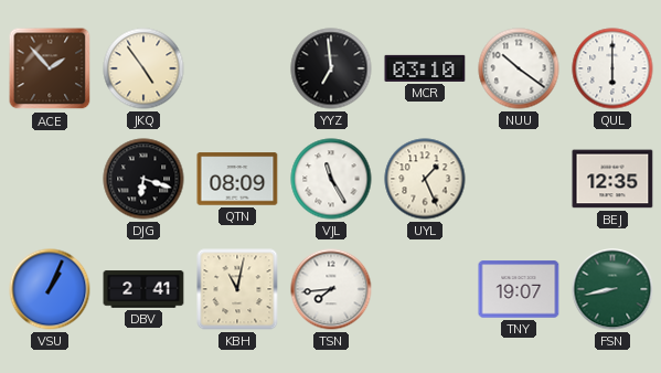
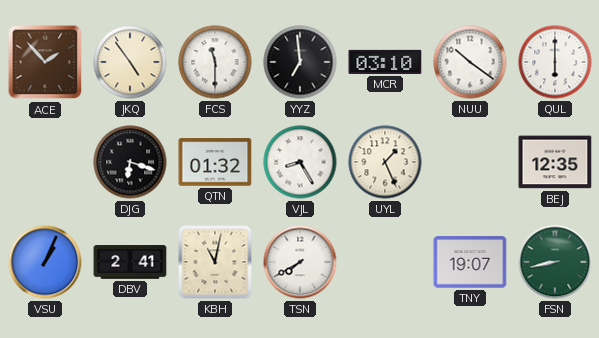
FCS: none -> 11:30 (215, 62)
QTN: 08:09 -> 01:32 (215, 162)
VJL: 11:25 -> 8:25 (300, 162)
TSN: 7:44 -> 7:40 (300, 262)
